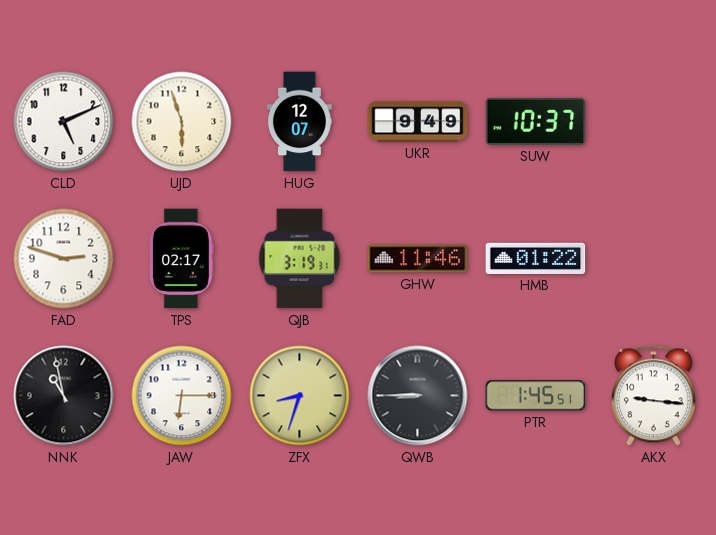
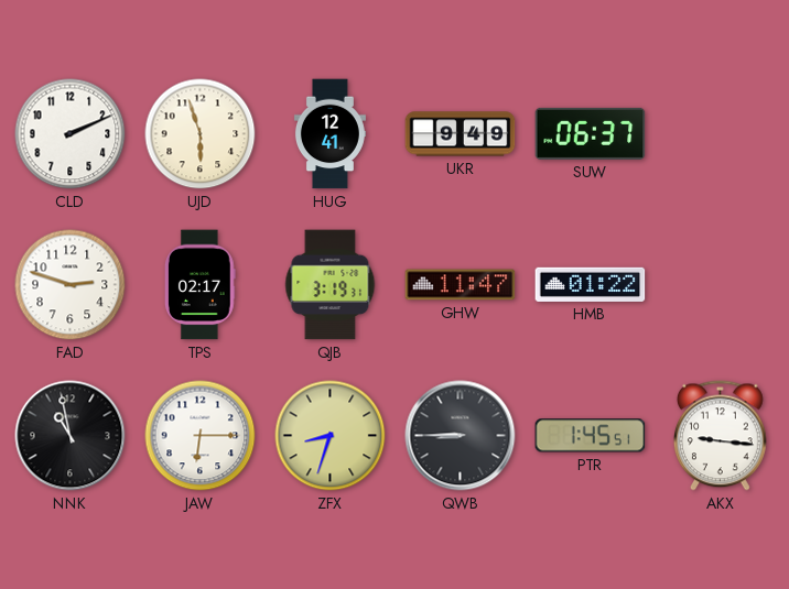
CLD: 5:11 -> 2:11 (71, 134)
HUG: 12:07 -> 12:41 (329, 134)
SUW: 10:37 -> 06:37 (591, 133)
GHW: 11:46 -> 11:47 (461, 285)
